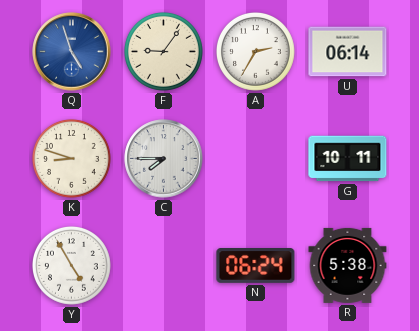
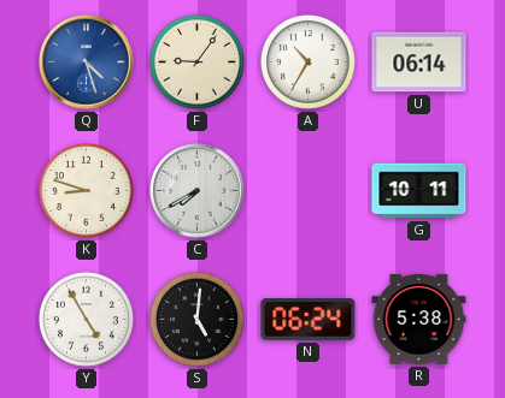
Q: 4:57 -> 4:27 (87, 63)
A: 2:35 -> 10:35 (307, 61)
C: 7:45 -> 7:40 (198, 191)
S: none -> 5:01 (196, 319)
